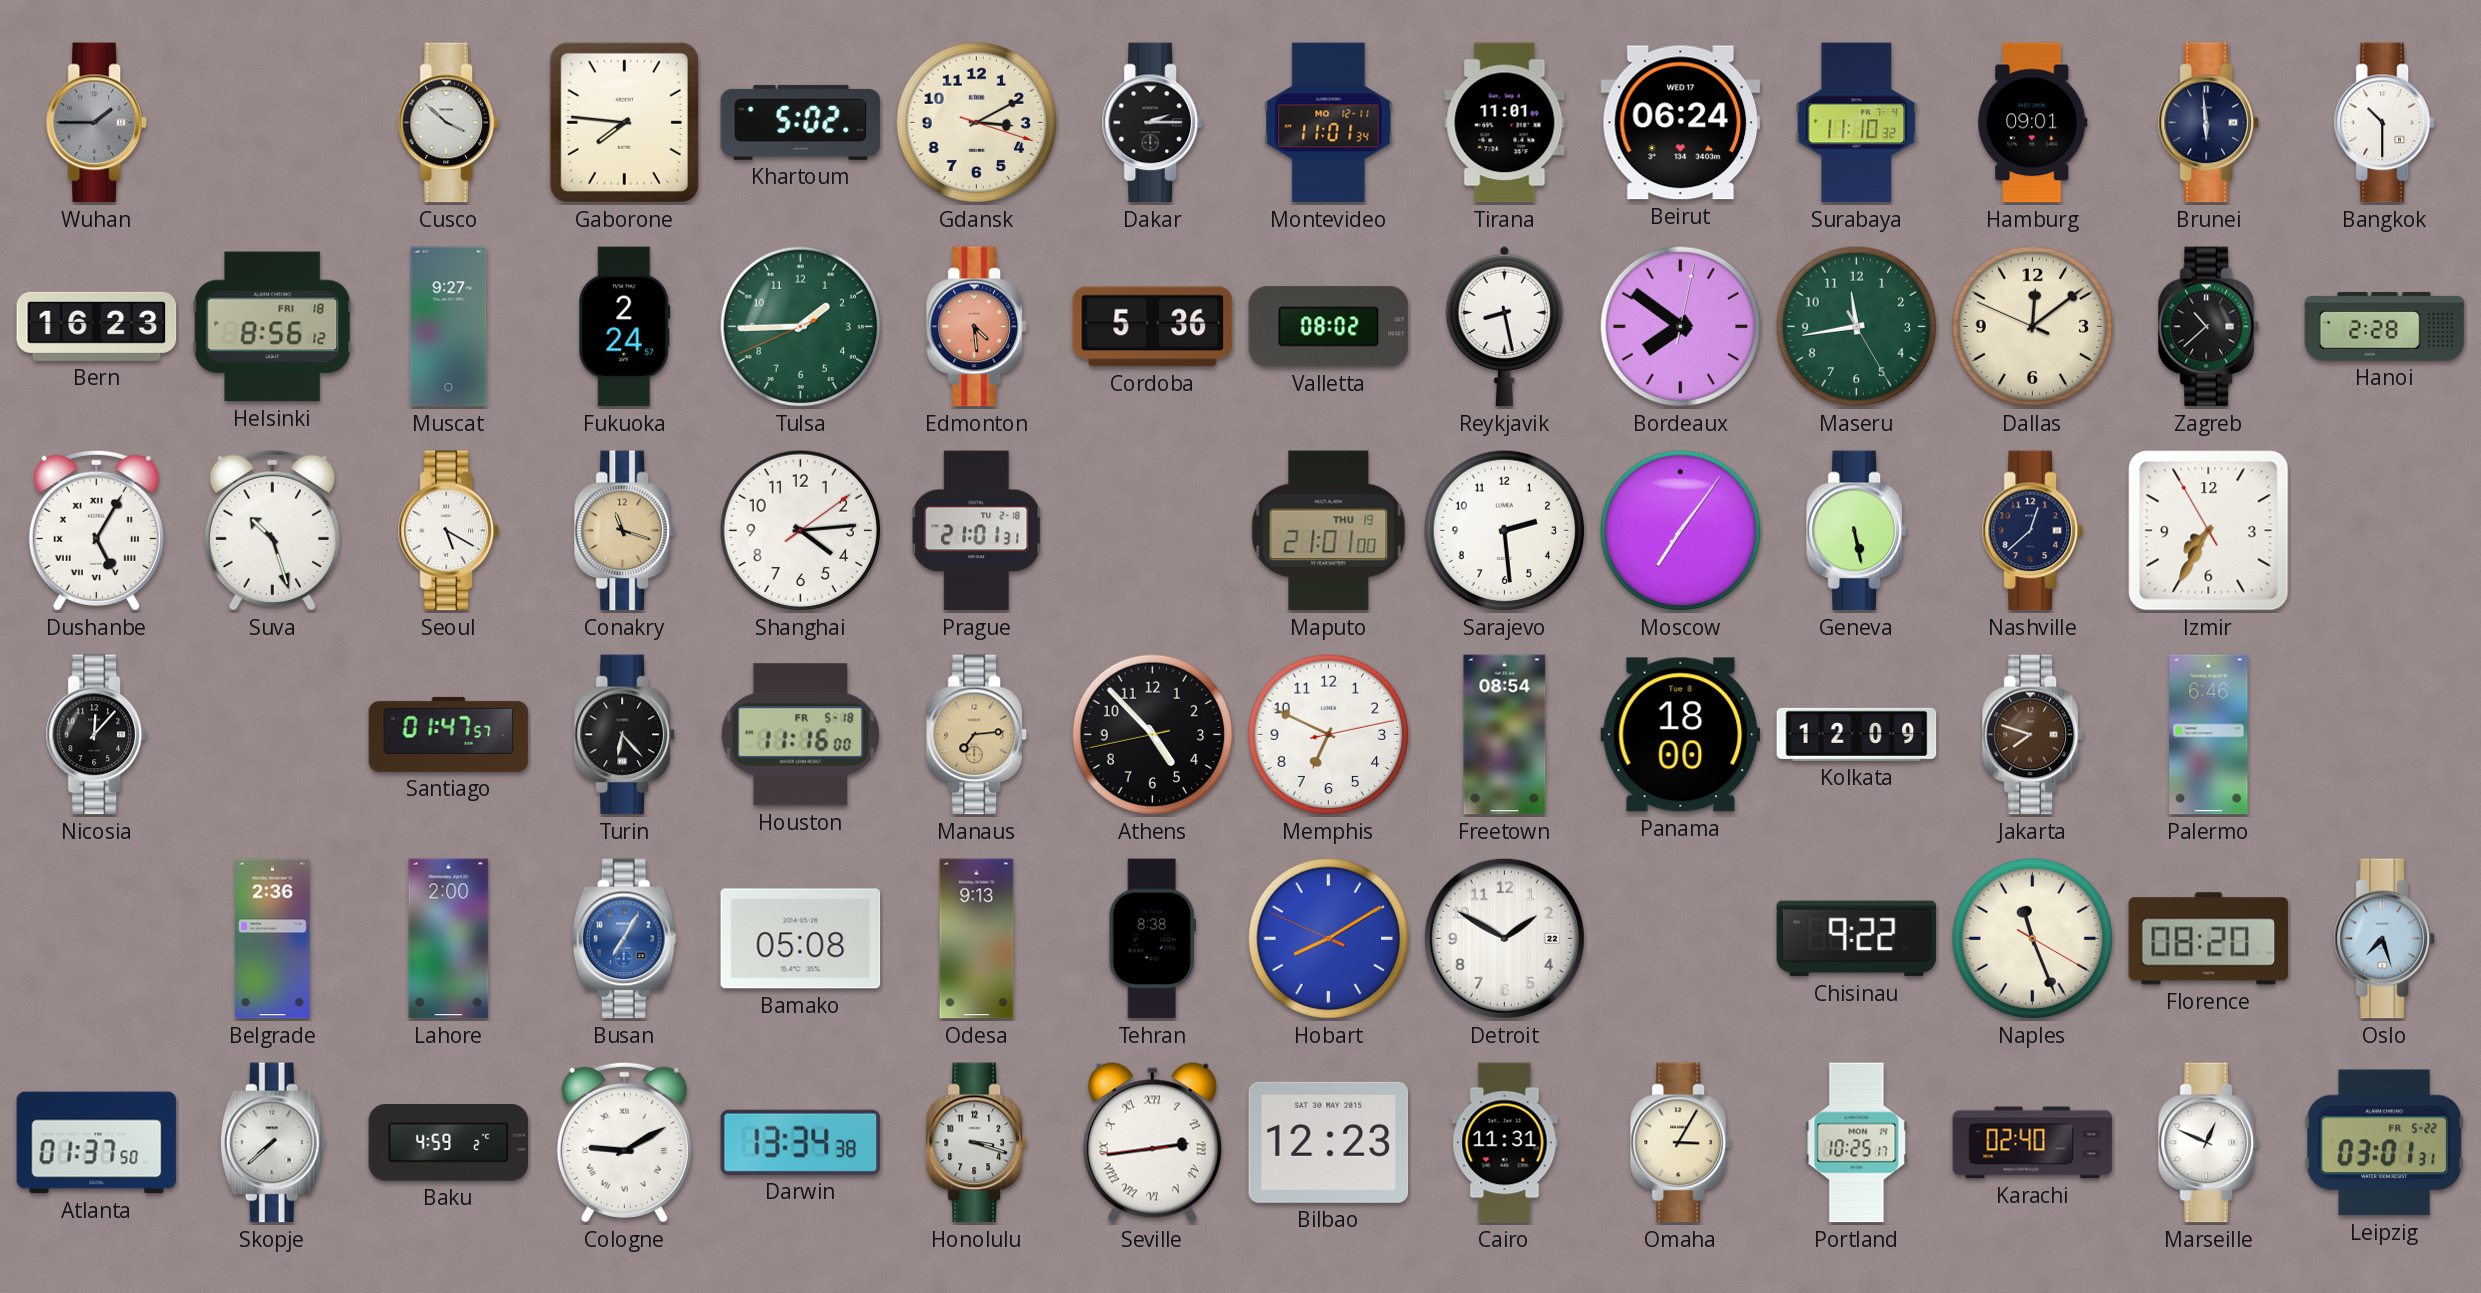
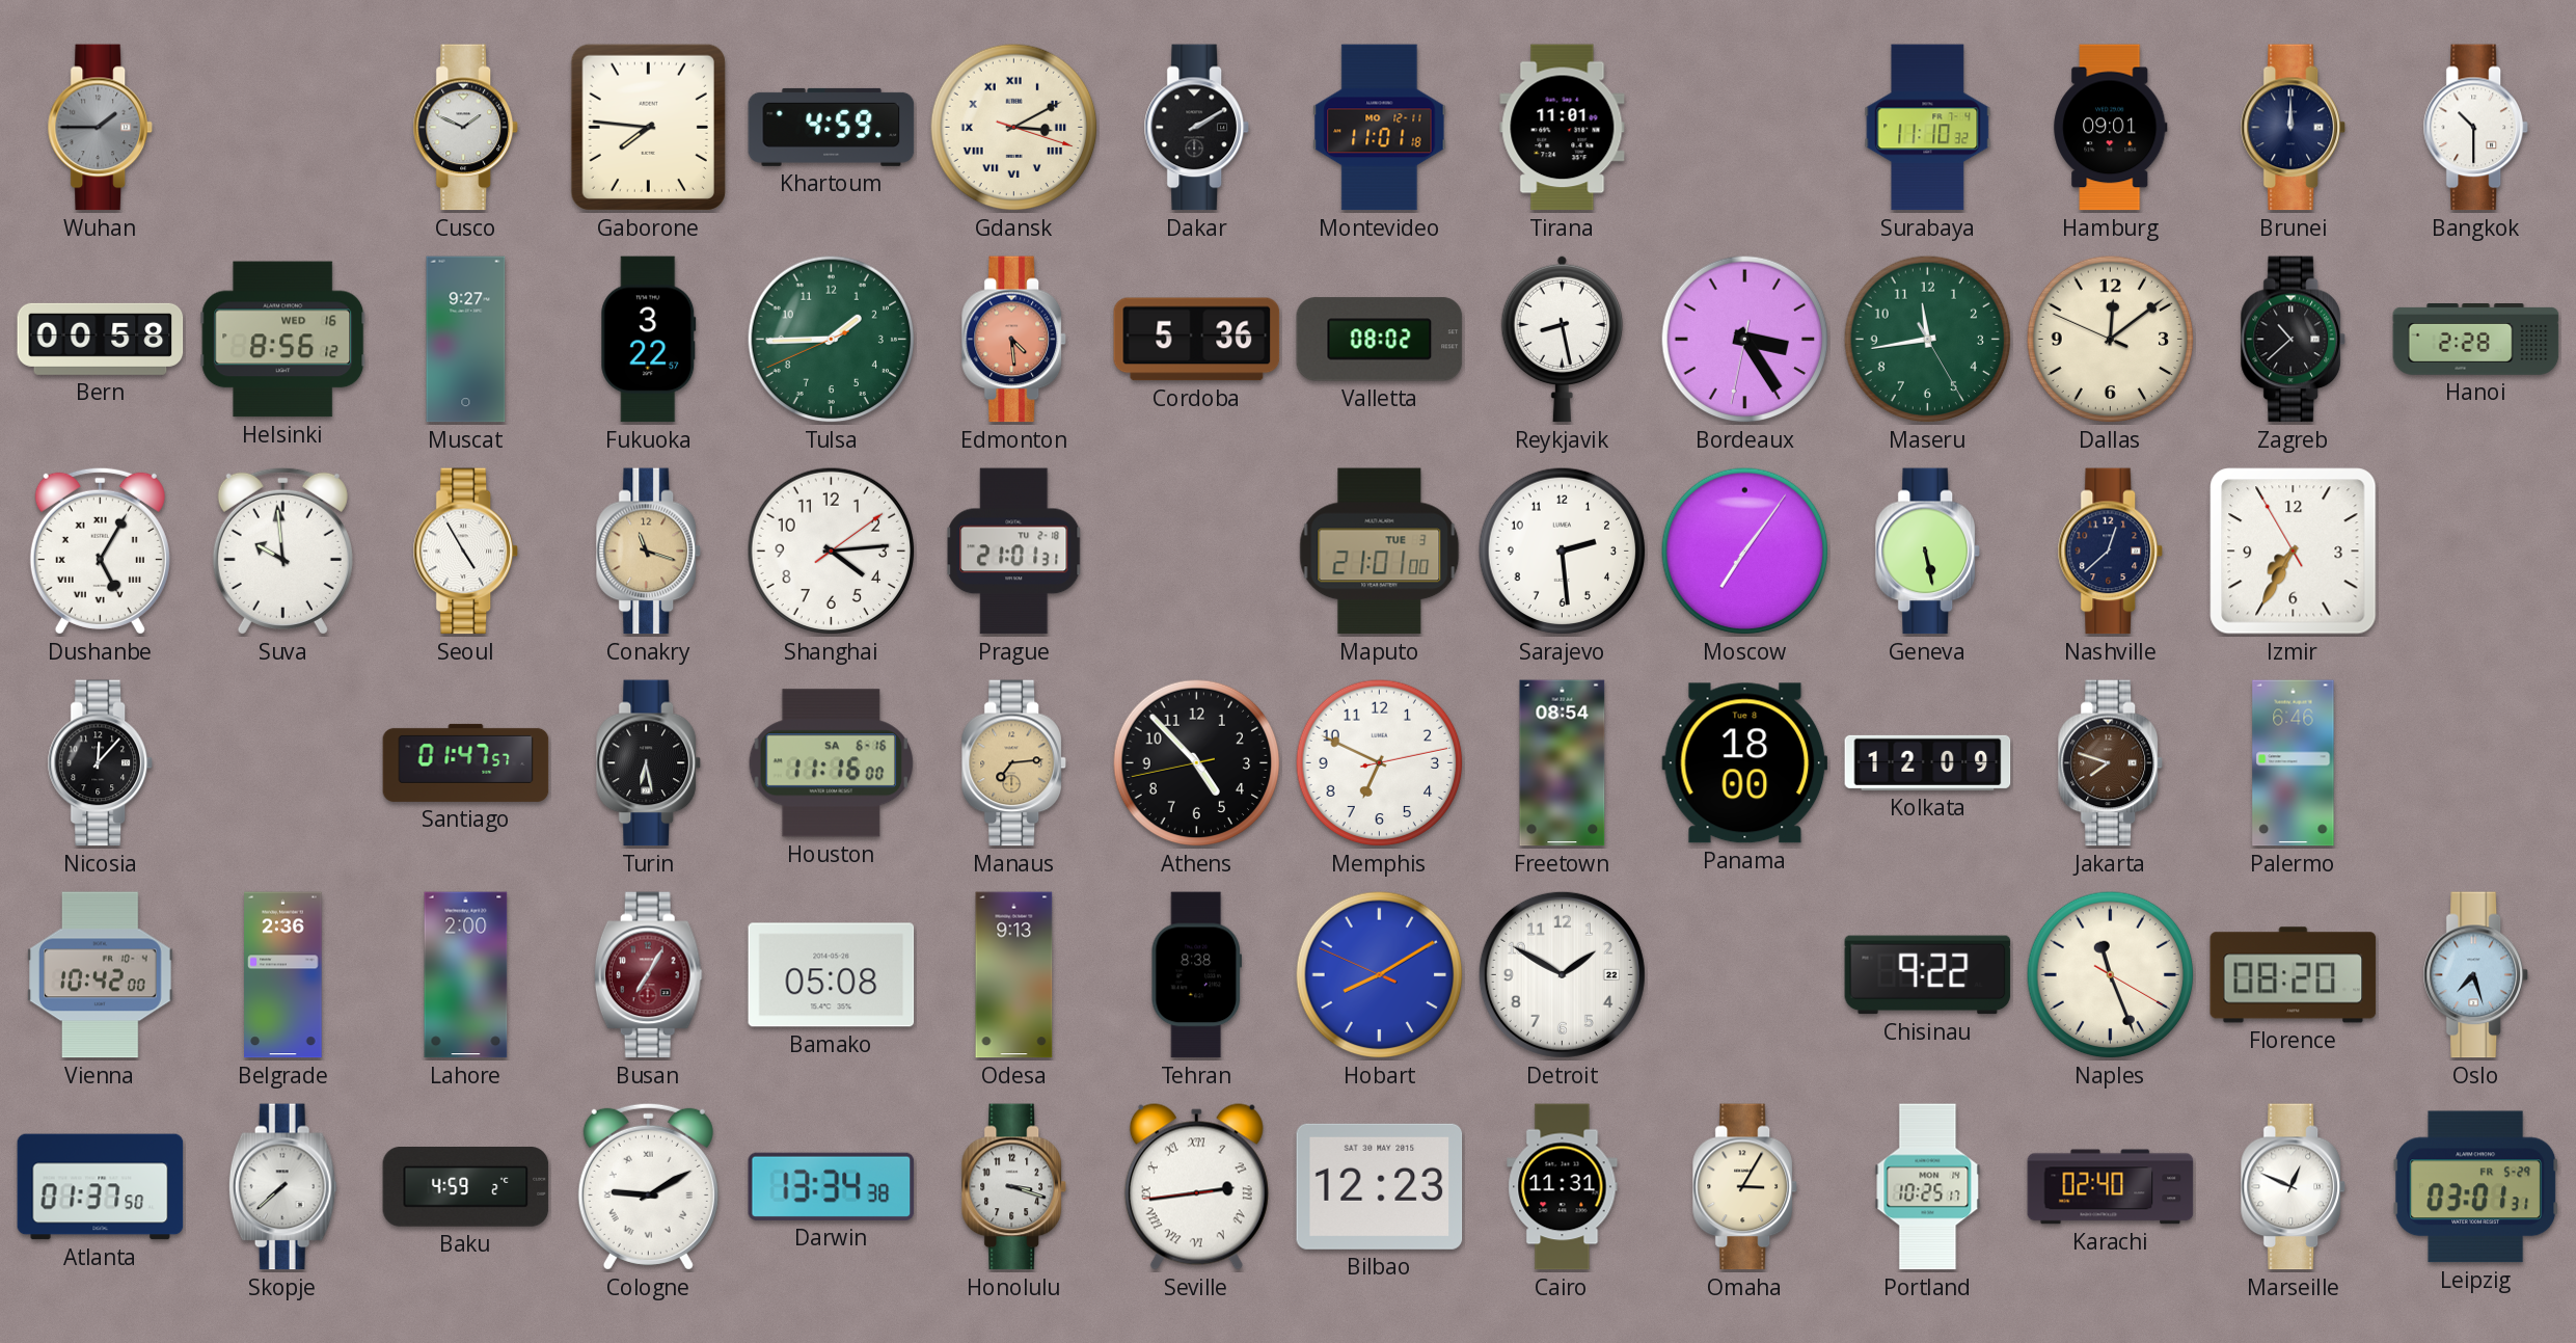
Cusco: 3:52 -> 1:49 (465, 128)
Khartoum: 5:02 -> 4:59 (832, 127)
Gdansk numerals: Arabic -> Roman (1014, 128)
Dakar: 2:15 -> 2:10 (1196, 128)
Montevideo: 11:01:34 -> 11:01:18 (1380, 128)
Beirut: 06:24 -> none (1681, 123)
Brunei: 5:59 -> 12:00 (2293, 128)
Bern: 16:23 -> 00:58 (101, 339)
Helsinki date: FRI 18 -> WED 16 (283, 340)
Fukuoka: 2:24 -> 3:22 (649, 340)
Bordeaux: 7:51 -> 3:24 (1745, 340)
Suva: 10:27 -> 9:59 (282, 550)
Seoul: 5:20 -> 4:55 (465, 552)
Maputo date: THU 19 -> TUE 3 (1380, 552)
Turin: 6:23 -> 6:28 (648, 763)
Houston date: FR 5-18 -> SA 6-16 (831, 763)
Vienna: none -> 10:42 (101, 975)
Busan dial: blue -> burgundy (648, 975)
Leipzig date: FR 5-22 -> FR 5-29 (2476, 1187)
